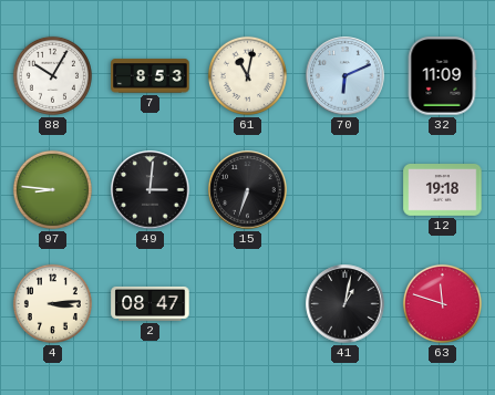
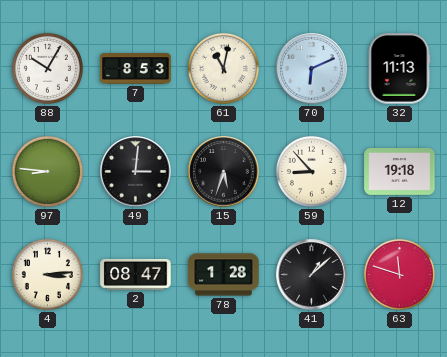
32: 11:09 -> 11:13 (399, 69)
15: 6:33 -> 5:33 (224, 172)
59: none -> 8:53 (311, 171)
78: none -> 1:28 (224, 275)
41: 1:02 -> 1:08 (312, 275)
